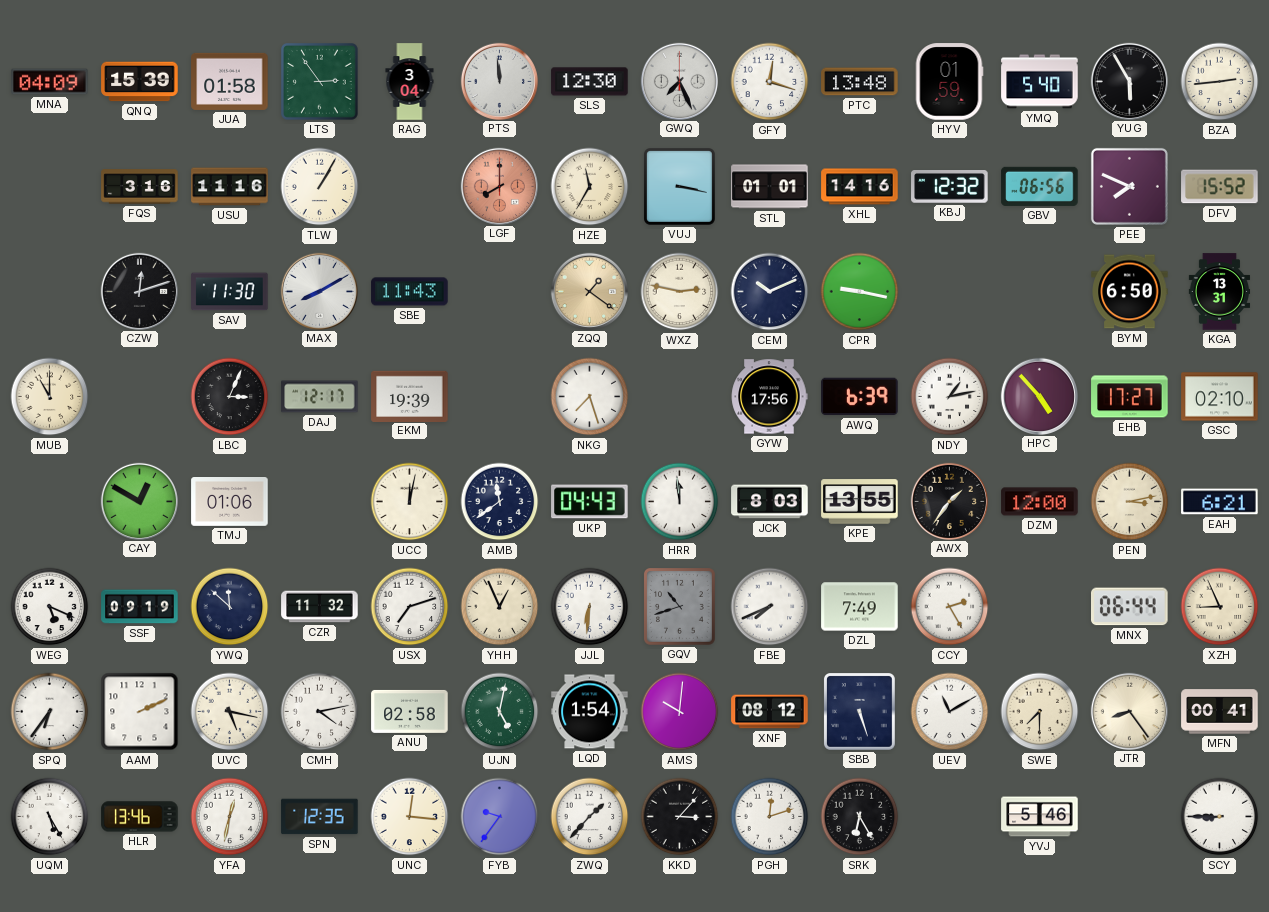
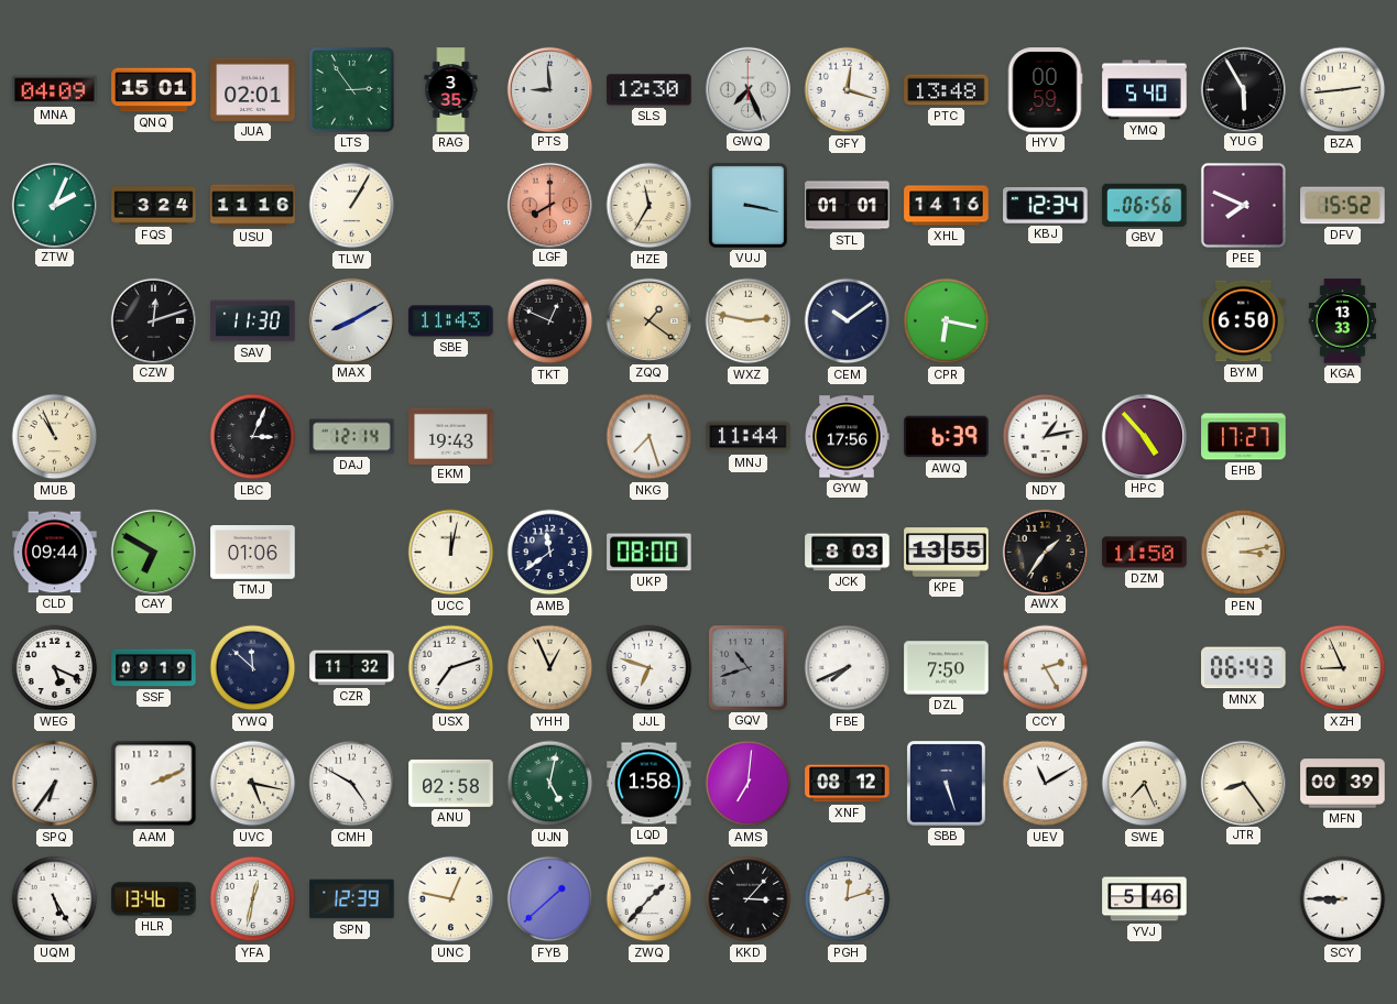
QNQ: 15:39 -> 15:01 (154, 90)
JUA: 01:58 -> 02:01 (253, 89)
RAG: 3:04 -> 3:35 (451, 90)
PTS: 11:59 -> 8:59 (549, 89)
HYV: 01:59 -> 00:59 (1045, 90)
ZTW: none -> 2:04 (54, 205)
FQS: 3:16 -> 3:24 (154, 206)
KBJ: 12:32 -> 12:34 (1046, 206)
TKT: none -> 12:49 (550, 321)
CEM: 10:11 -> 10:09 (848, 321)
CPR: 9:17 -> 6:17 (947, 321)
KGA: 13:31 -> 13:33 (1343, 321)
MUB: 11:00 -> 10:56 (55, 437)
DAJ: 12:17 -> 12:14 (352, 437)
EKM: 19:39 -> 19:43 (451, 436)
MNJ: none -> 11:44 (749, 437)
GSC: 02:10 -> none (1220, 397)
CLD: none -> 09:44 (55, 553)
CAY: 12:50 -> 6:50 (153, 552)
UKP: 04:43 -> 08:00 (650, 553)
HRR: 11:59 -> none (680, 502)
DZM: 12:00 -> 11:50 (1145, 553)
EAH: 6:21 -> none (1220, 502)
JJL: 6:31 -> 6:48 (650, 668)
DZL: 7:49 -> 7:50 (947, 668)
MNX: 06:44 -> 06:43 (1244, 668)
CMH: 4:13 -> 4:50 (352, 784)
LQD: 1:54 -> 1:58 (650, 784)
AMS: 10:01 -> 7:01 (749, 784)
SWE: 7:30 -> 7:26 (1145, 784)
MFN: 00:41 -> 00:39 (1343, 784)
SPN: 12:35 -> 12:39 (352, 899)
UNC: 12:16 -> 12:47 (451, 899)
FYB: 9:36 -> 1:38 (550, 899)
SRK: 6:25 -> none (860, 817)
